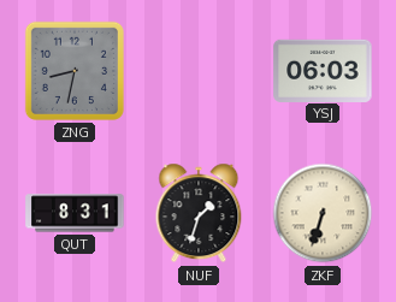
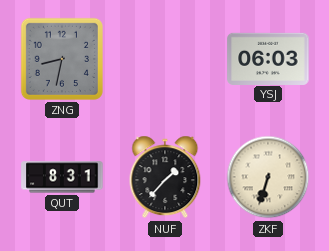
NUF: 1:33 -> 1:37 (165, 177)
